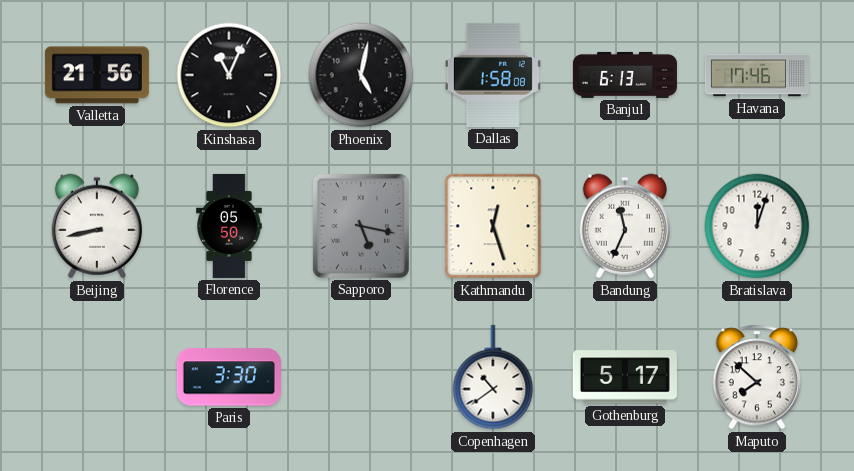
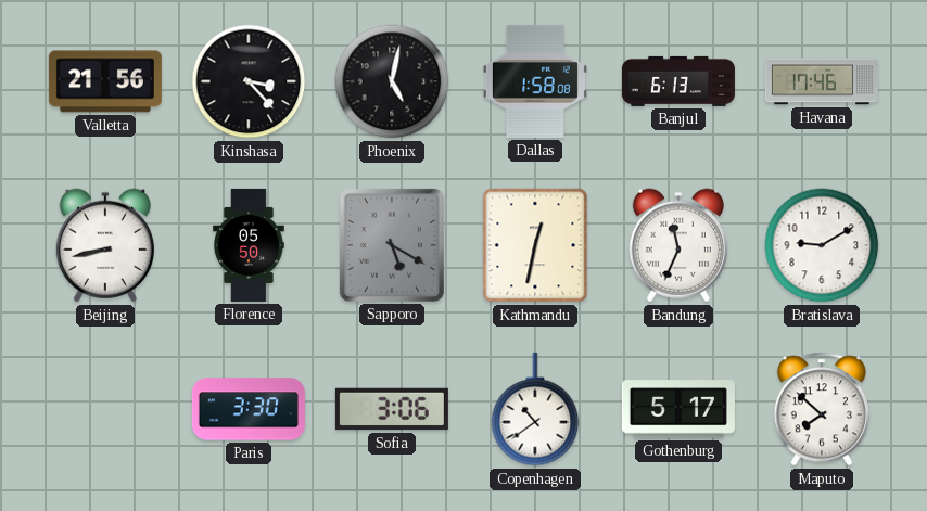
Kinshasa: 11:04 -> 3:23 (249, 81)
Sapporo: 5:17 -> 5:20 (392, 245)
Kathmandu: 12:27 -> 12:32 (535, 245)
Bratislava: 12:03 -> 9:10 (822, 245)
Sofia: none -> 3:06 (392, 409)
